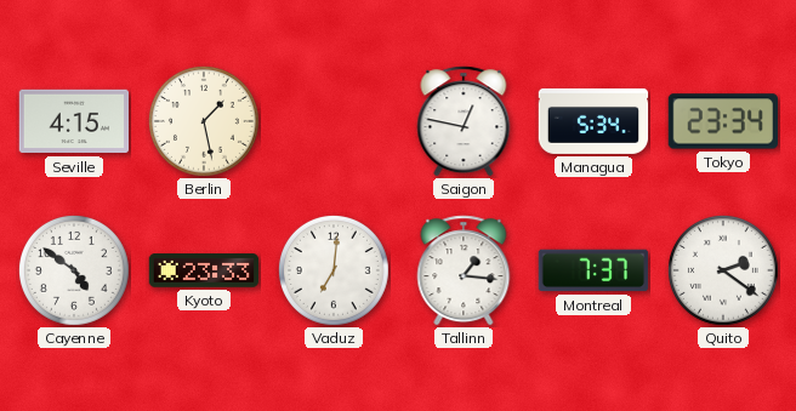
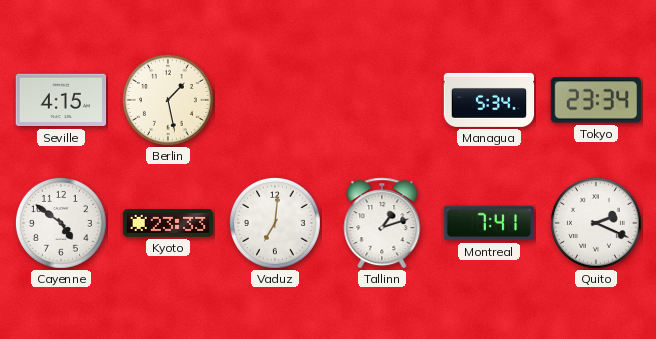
Saigon: 12:47 -> none (464, 121)
Tallinn: 1:16 -> 1:12 (382, 223)
Montreal: 7:37 -> 7:41 (489, 223)
Quito: 2:21 -> 2:19 (596, 223)
